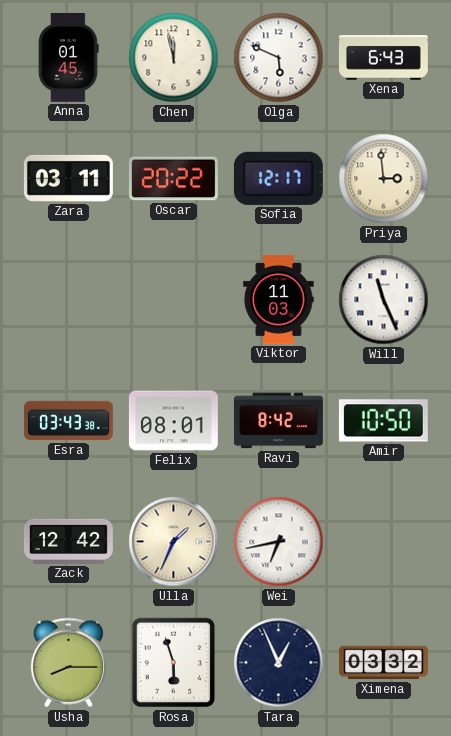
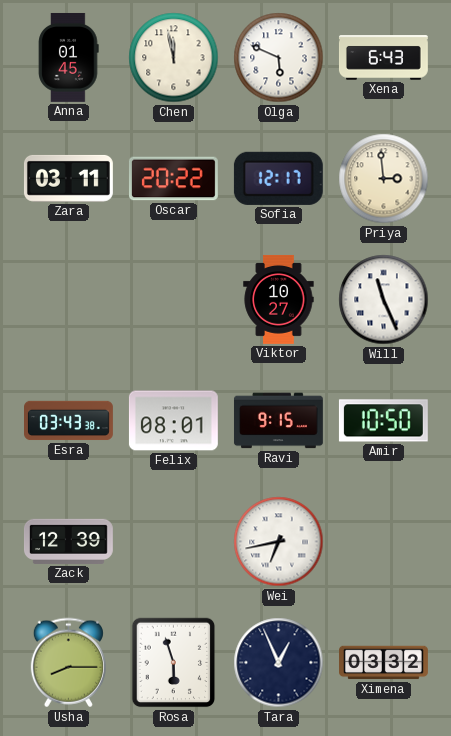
Viktor: 11:03 -> 10:27 (279, 299)
Ravi: 8:42 -> 9:15 (278, 421)
Zack: 12:42 -> 12:39 (68, 541)
Ulla: 1:34 -> none (174, 542)
